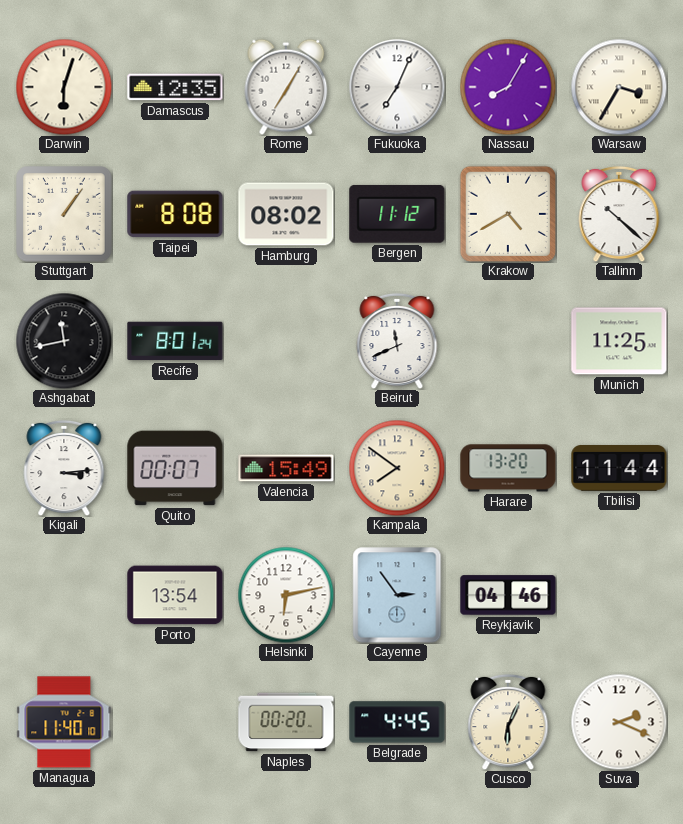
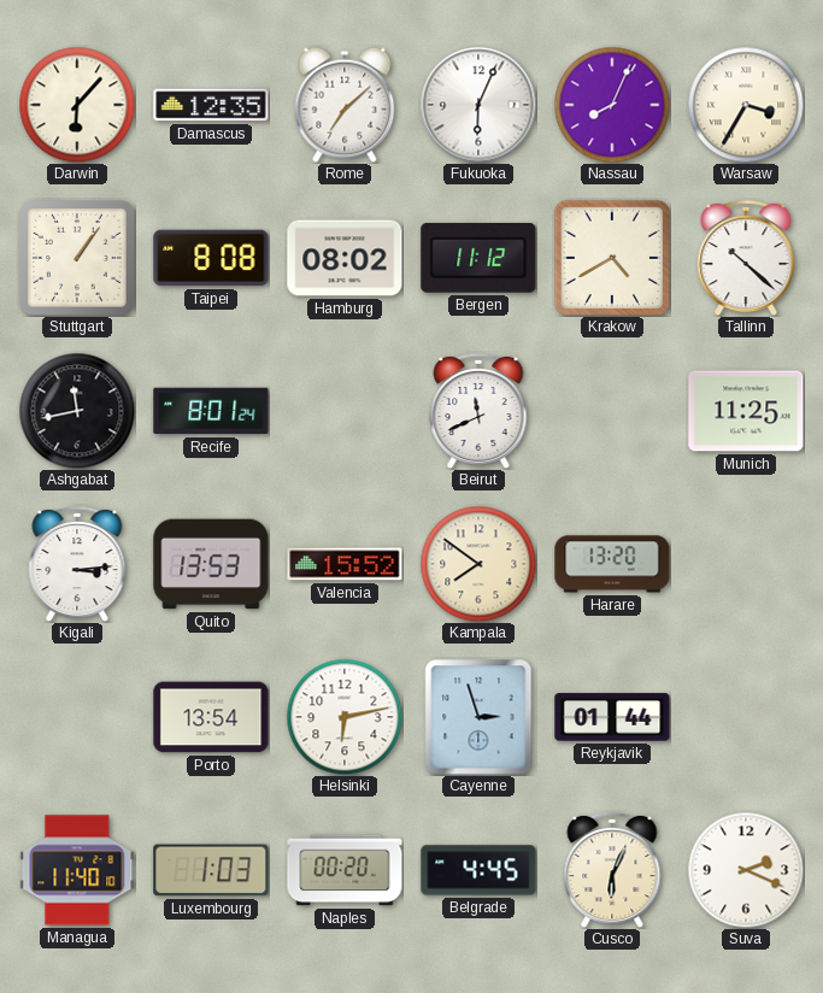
Darwin: 6:03 -> 6:07 (77, 105)
Rome: 7:05 -> 7:08 (345, 105)
Fukuoka: 7:04 -> 6:04 (478, 105)
Nassau: 8:05 -> 8:04 (612, 105)
Quito: 00:07 -> 13:53 (211, 564)
Valencia: 15:49 -> 15:52 (345, 564)
Tbilisi: 11:44 -> none (619, 469)
Cayenne: 2:54 -> 2:57 (478, 717)
Reykjavik: 04:46 -> 01:44 (612, 717)
Luxembourg: none -> 1:03 (211, 870)
